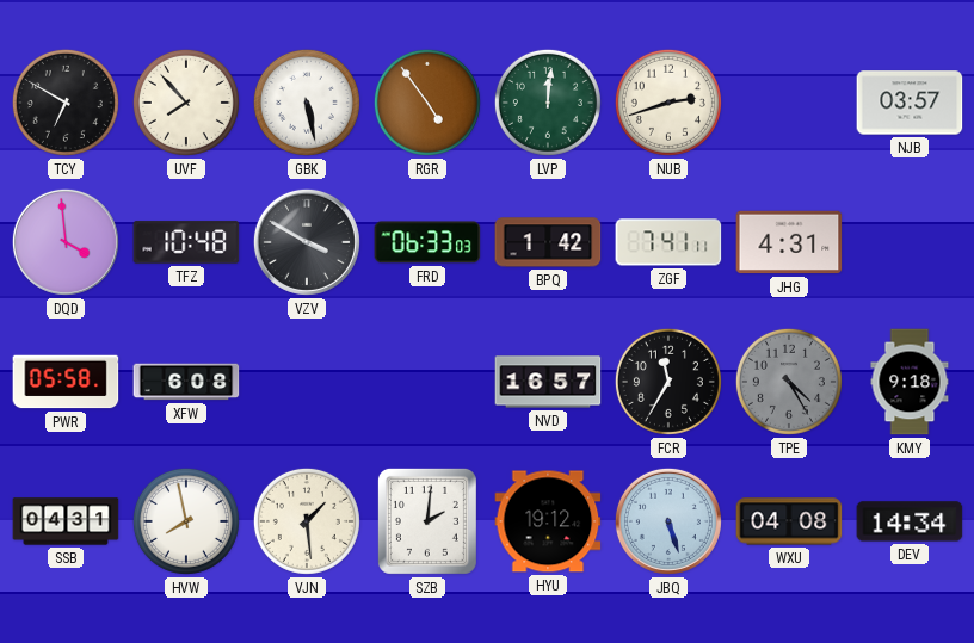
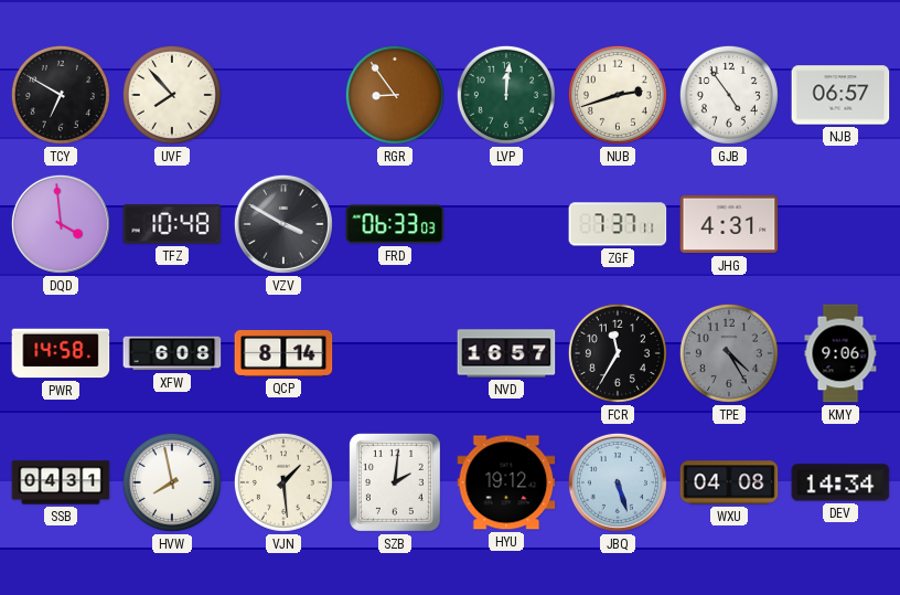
GBK: 5:28 -> none (307, 103)
RGR: 4:54 -> 8:54 (395, 95)
GJB: none -> 4:54 (729, 95)
NJB: 03:57 -> 06:57 (840, 95)
BPQ: 1:42 -> none (548, 242)
ZGF: 7:41 -> 7:37 (618, 224)
PWR: 05:58 -> 14:58 (61, 353)
QCP: none -> 8:14 (283, 353)
KMY: 9:18 -> 9:06 (840, 353)
